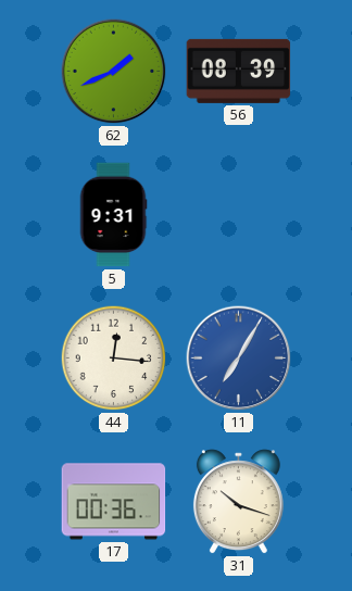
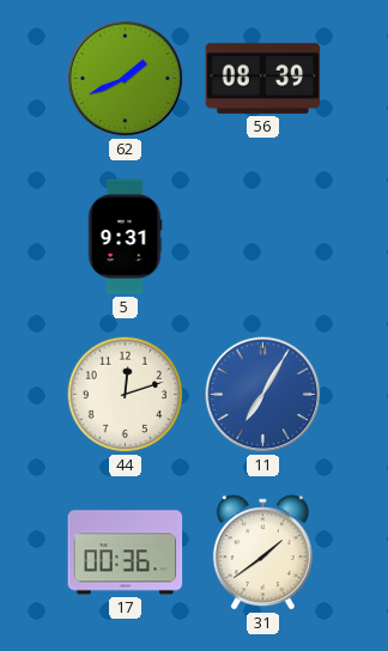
44: 12:16 -> 12:12 (126, 395)
31: 10:18 -> 1:39 (262, 553)
